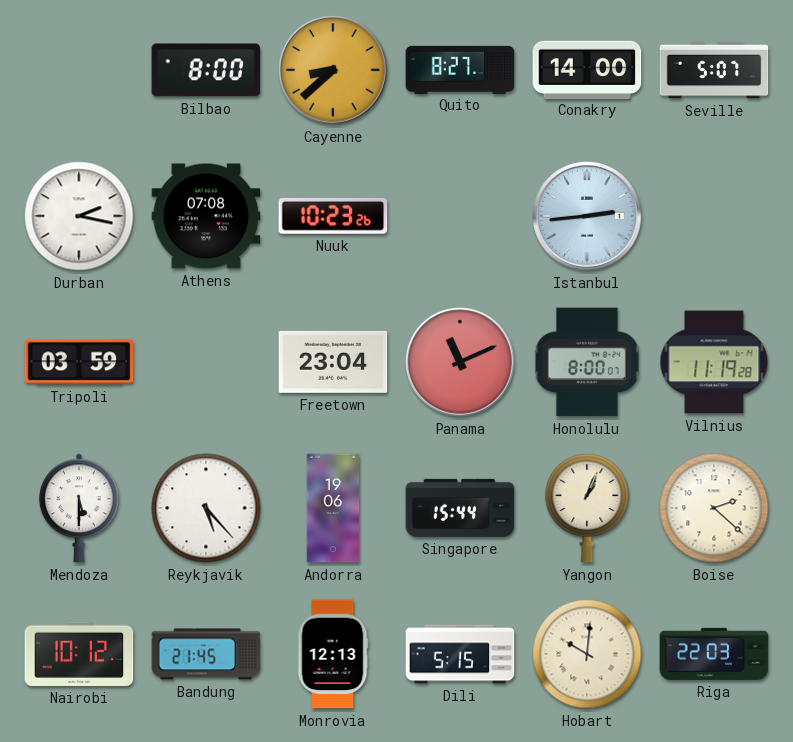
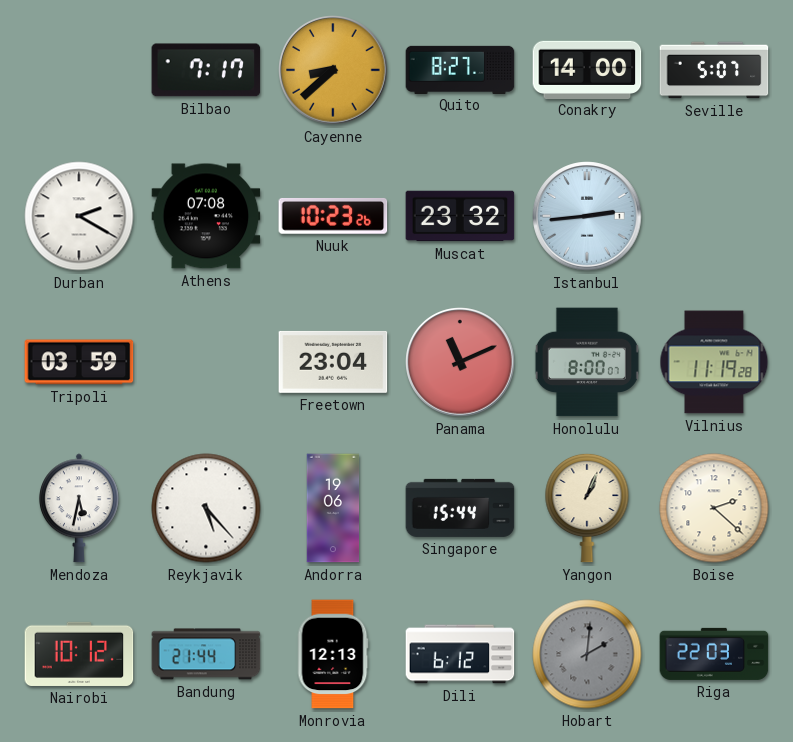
Bilbao: 8:00 -> 7:17 (206, 70)
Durban: 2:17 -> 2:20 (79, 216)
Muscat: none -> 23:32 (460, 216)
Mendoza: 5:30 -> 5:32 (79, 508)
Bandung: 21:45 -> 21:44 (206, 654)
Dili: 5:15 -> 6:12 (460, 654)
Hobart: 10:01 -> 2:01 (587, 654)
Hobart dial: cream -> grey (587, 654)
